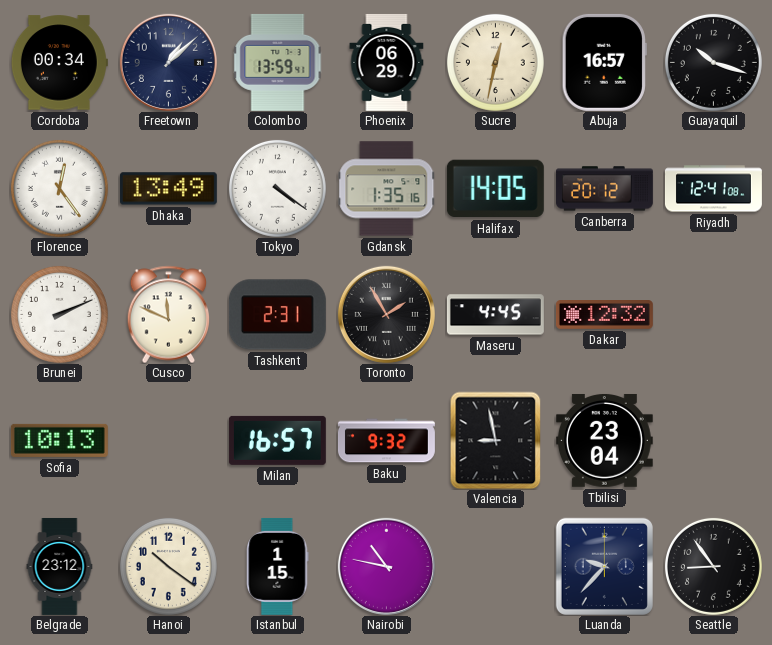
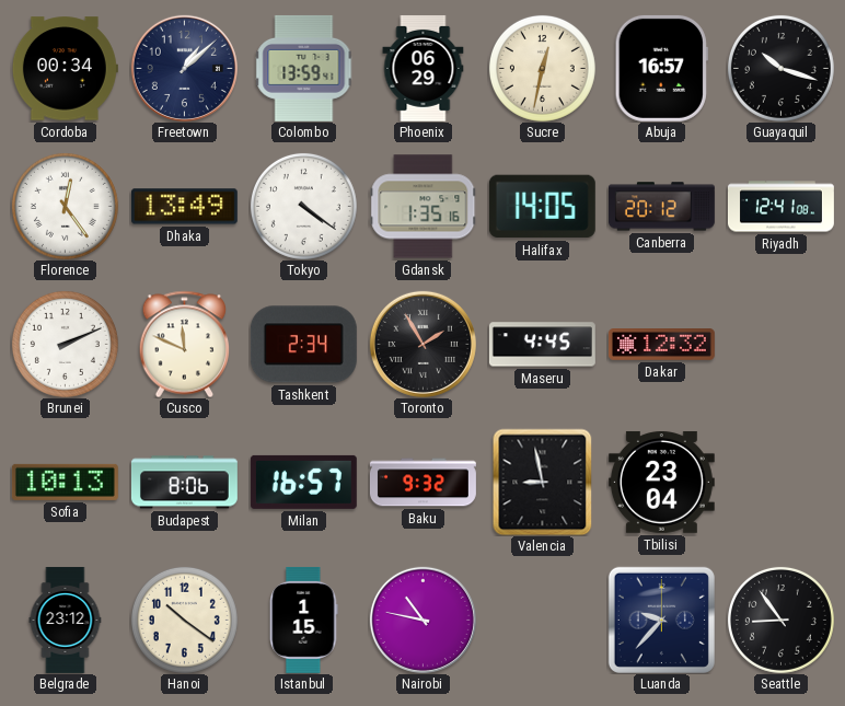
Tashkent: 2:31 -> 2:34 (303, 345)
Budapest: none -> 8:06 (184, 483)
